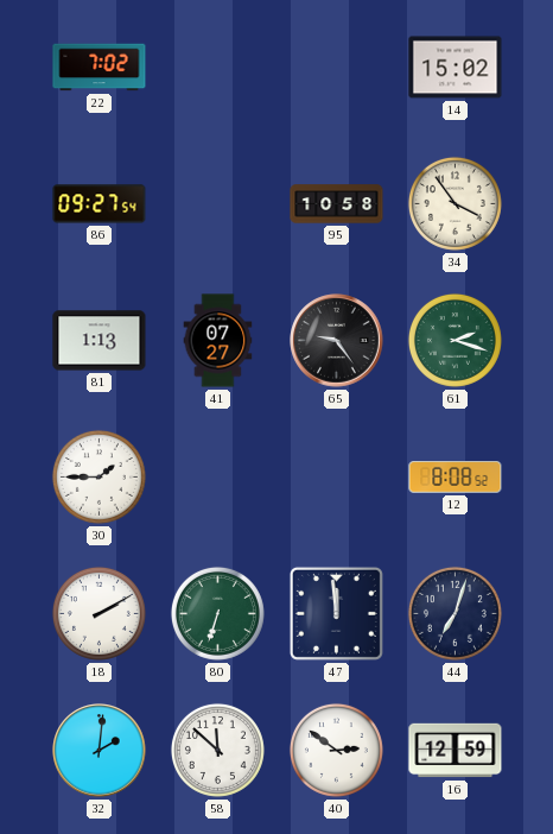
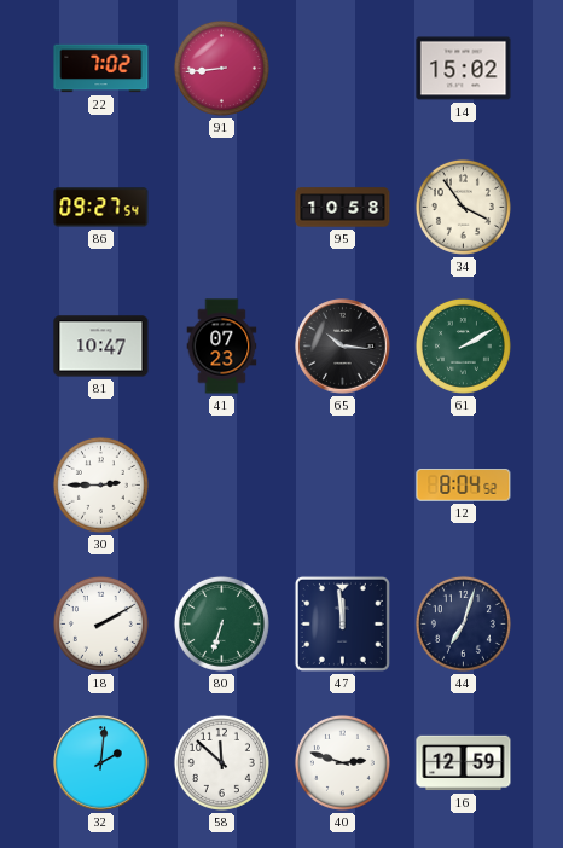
91: none -> 8:44 (221, 68)
81: 1:13 -> 10:47 (101, 347)
41: 07:27 -> 07:23 (222, 347)
65: 9:24 -> 10:16 (343, 347)
61: 2:18 -> 2:10 (463, 345)
30: 1:45 -> 2:45 (100, 484)
12: 8:08 -> 8:04 (464, 486)
40: 2:51 -> 2:48 (342, 762)
